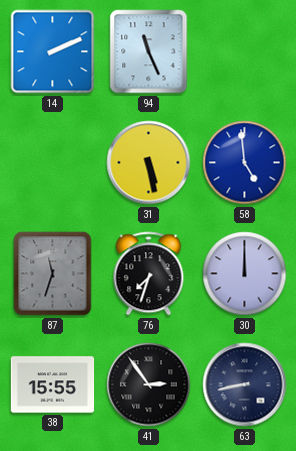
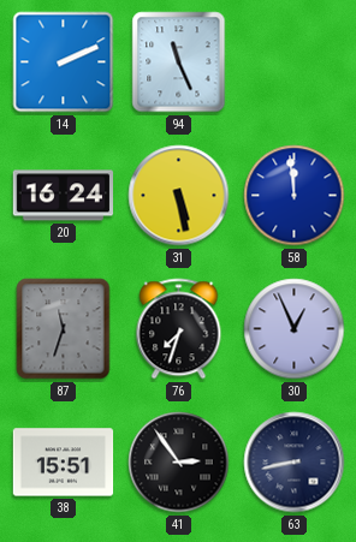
20: none -> 16:24 (63, 196)
58: 4:59 -> 11:59 (295, 196)
30: 12:00 -> 12:56 (295, 329)
38: 15:55 -> 15:51 (64, 463)
